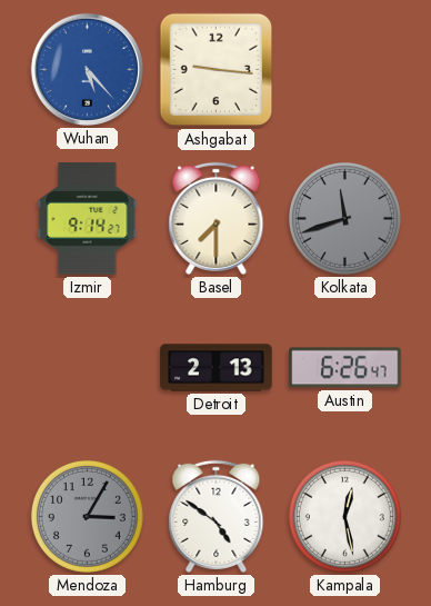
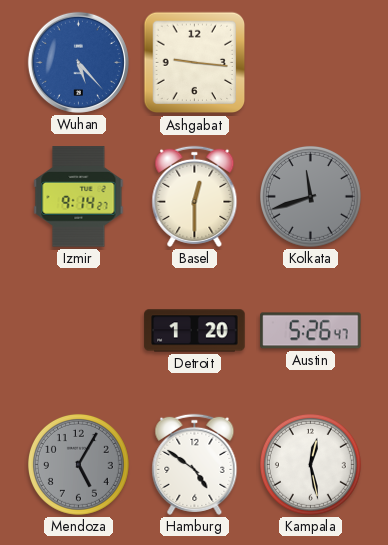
Basel: 7:30 -> 12:30 (195, 196)
Detroit: 2:13 -> 1:20 (195, 331)
Austin: 6:26 -> 5:26 (311, 331)
Mendoza: 3:05 -> 5:05 (78, 464)
